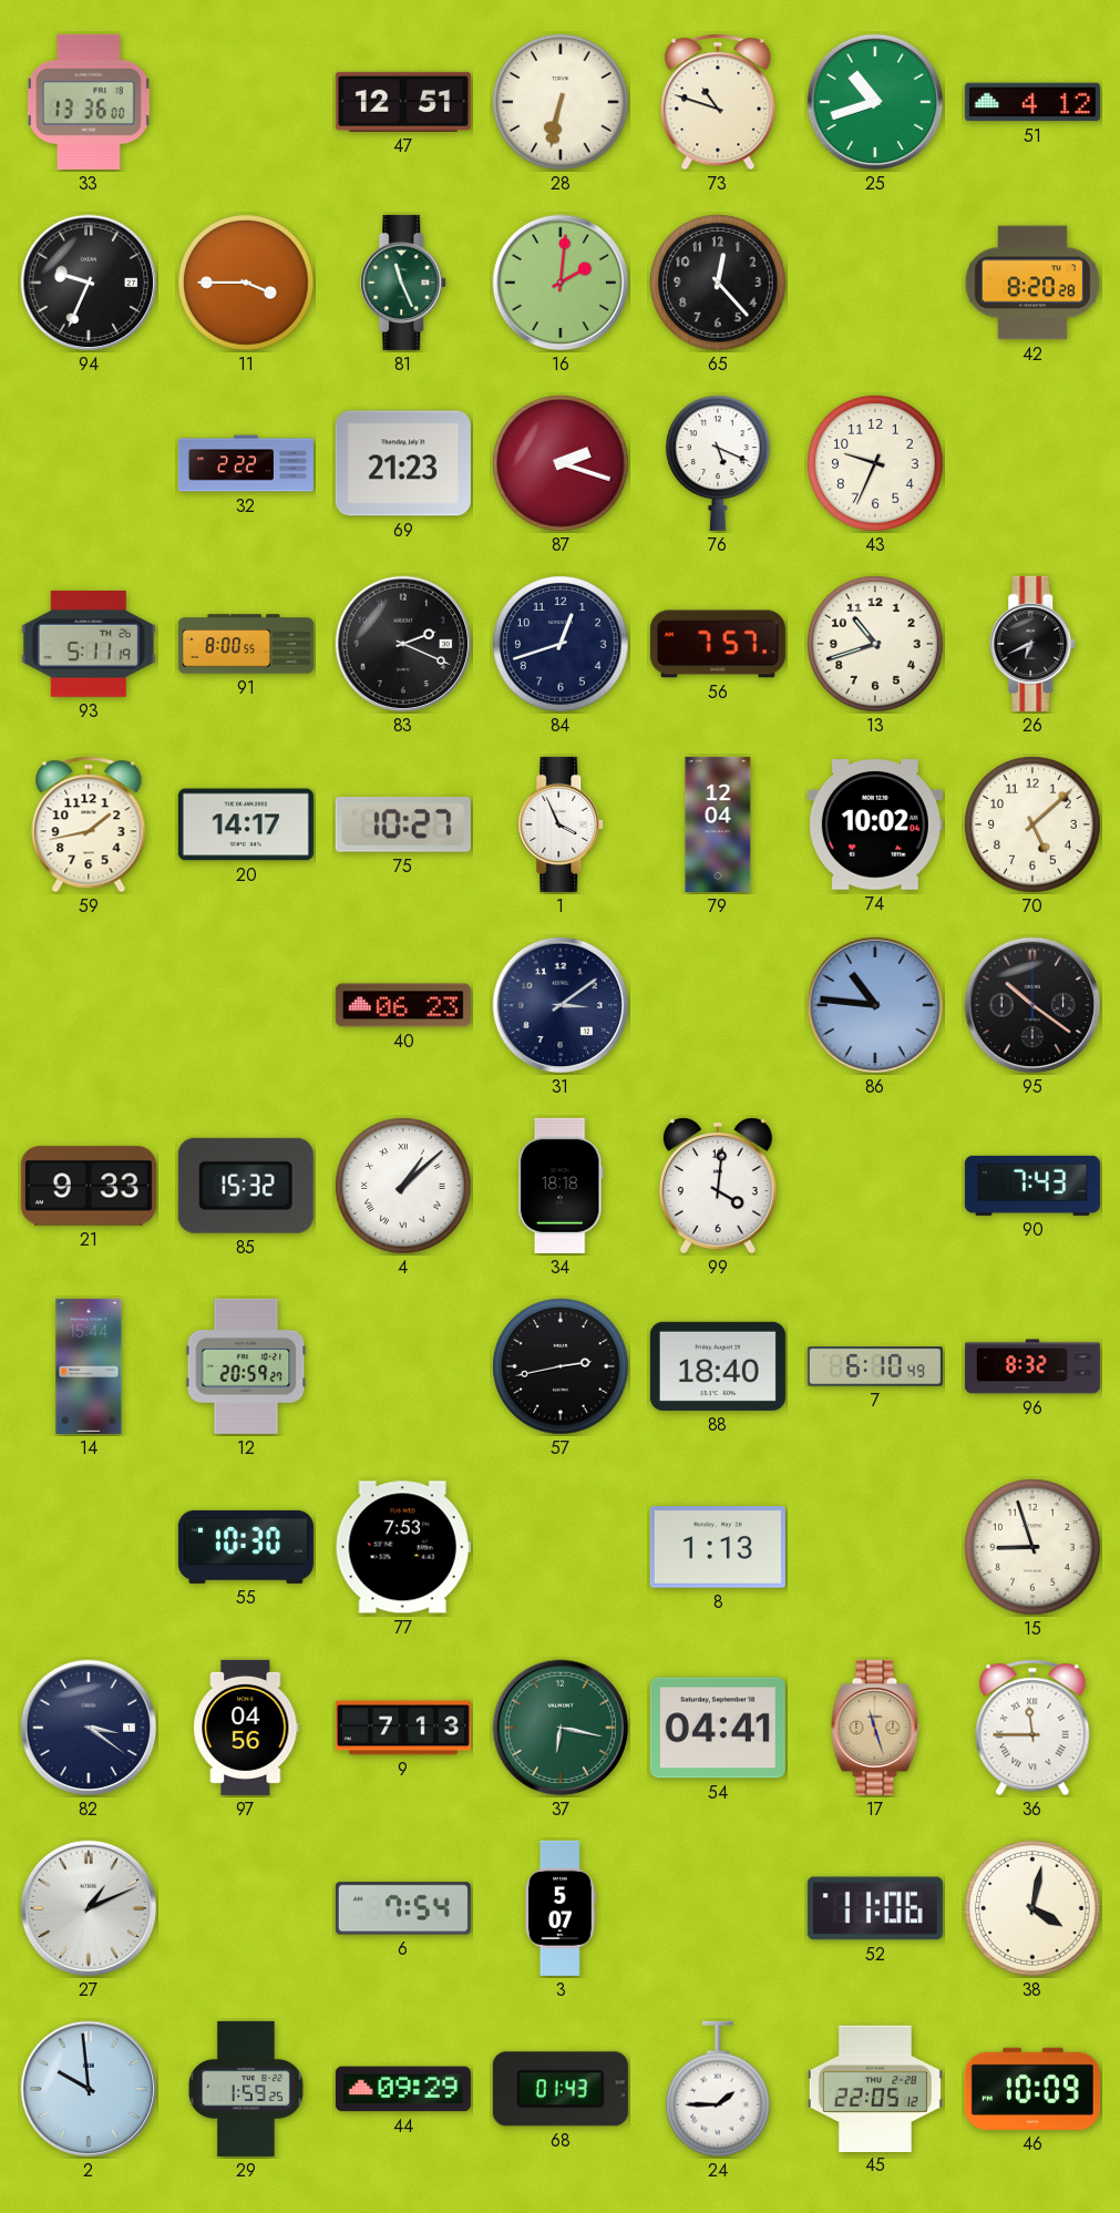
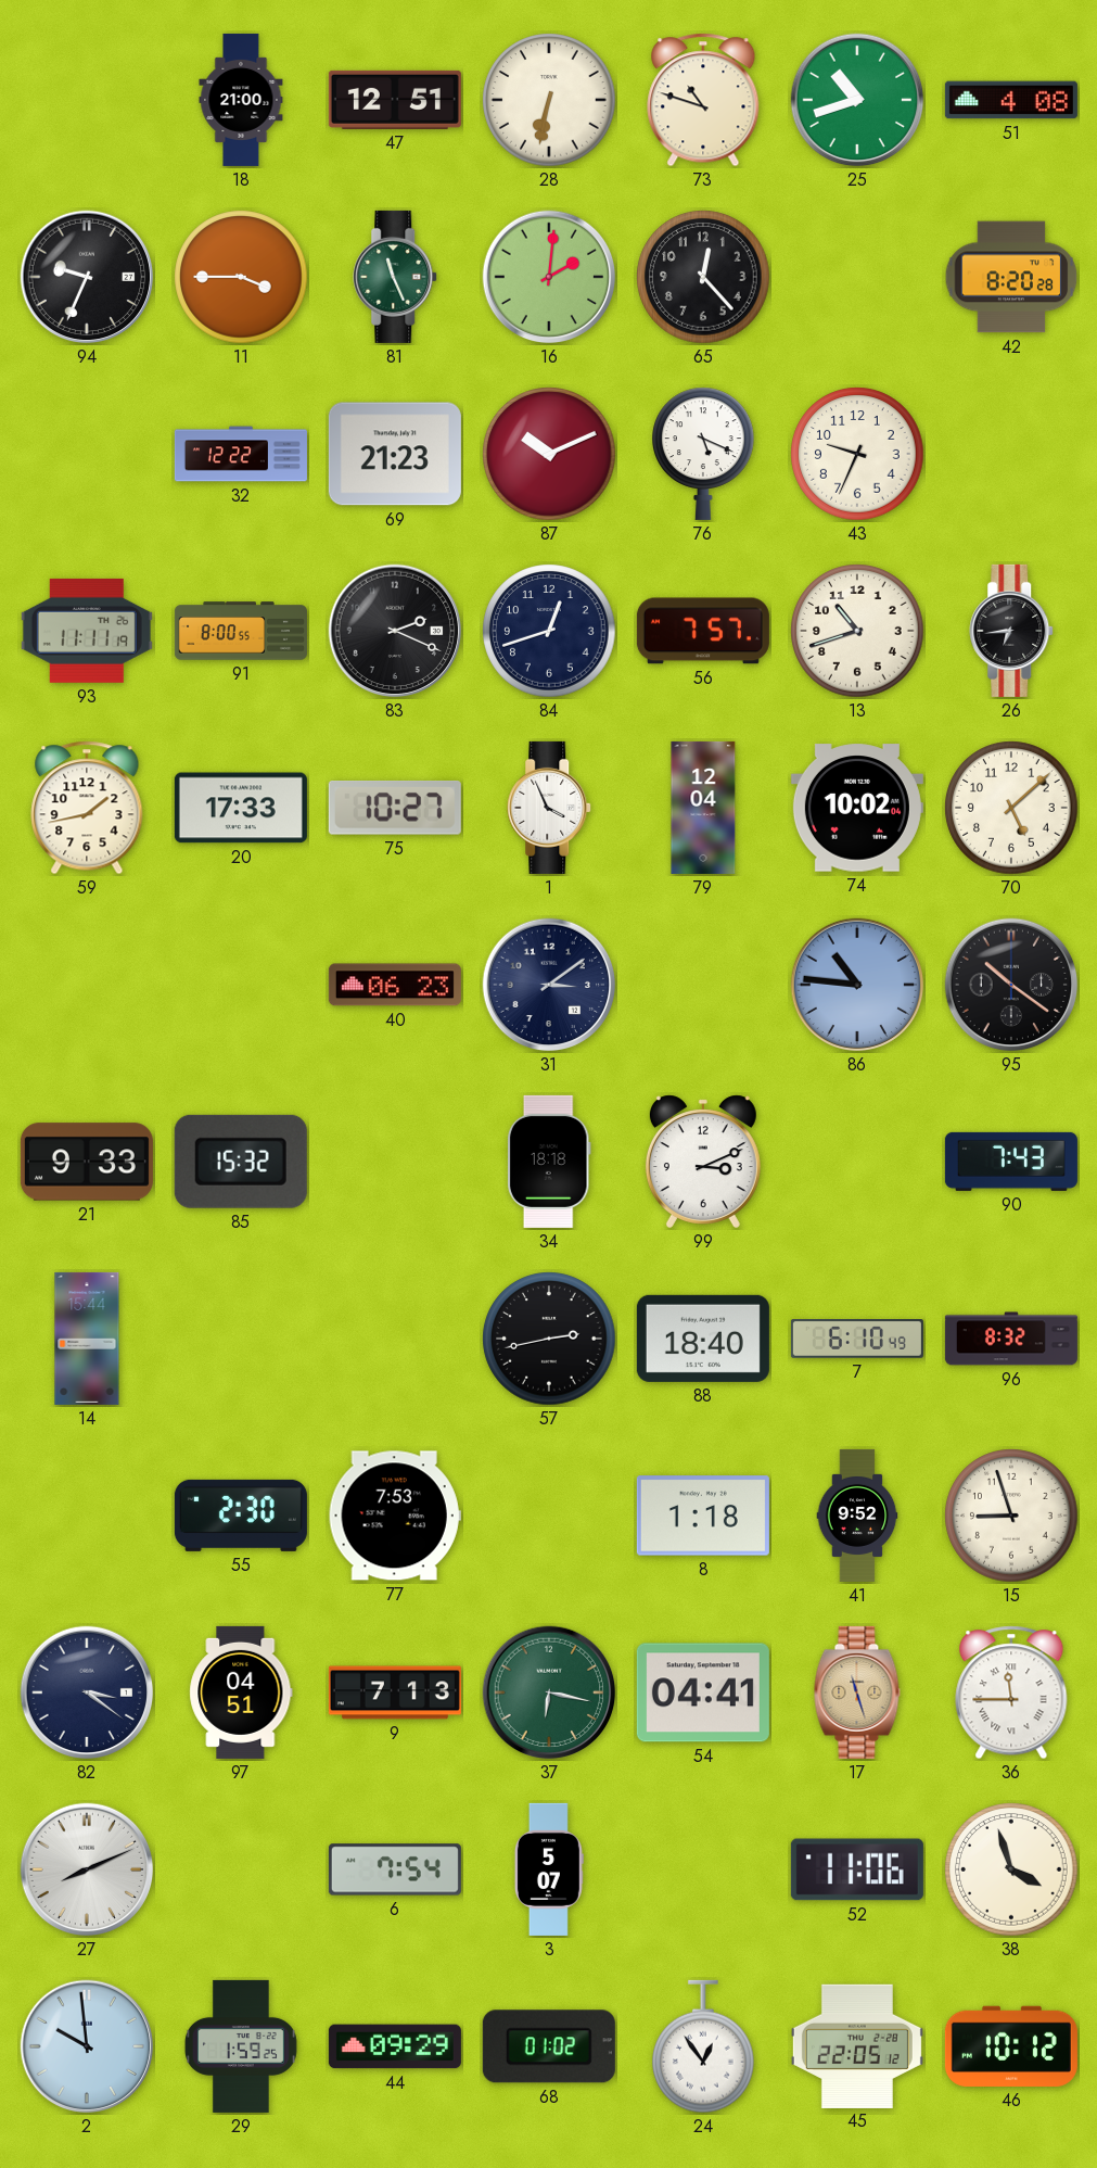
33: 13:36 -> none (90, 102)
18: none -> 21:00 (241, 100)
51: 4:12 -> 4:08 (1011, 100)
32: 2:22 -> 12:22 (241, 454)
87: 2:18 -> 10:11 (549, 454)
93: 5:11 -> 11:11 (87, 631)
26: 6:41 -> 6:44 (1012, 631)
20: 14:17 -> 17:33 (241, 808)
4: 1:08 -> none (403, 1186)
99: 4:01 -> 3:11 (703, 1162)
12: 20:59 -> none (246, 1366)
55: 10:30 -> 2:30 (241, 1516)
8: 1:13 -> 1:18 (703, 1516)
41: none -> 9:52 (857, 1516)
97: 04:56 -> 04:51 (241, 1692)
27: 1:11 -> 8:11 (87, 1869)
38: 4:02 -> 3:57 (1011, 1869)
68: 01:43 -> 01:02 (549, 2046)
24: 1:45 -> 12:54 (704, 2046)
46: 10:09 -> 10:12 (1011, 2046)
